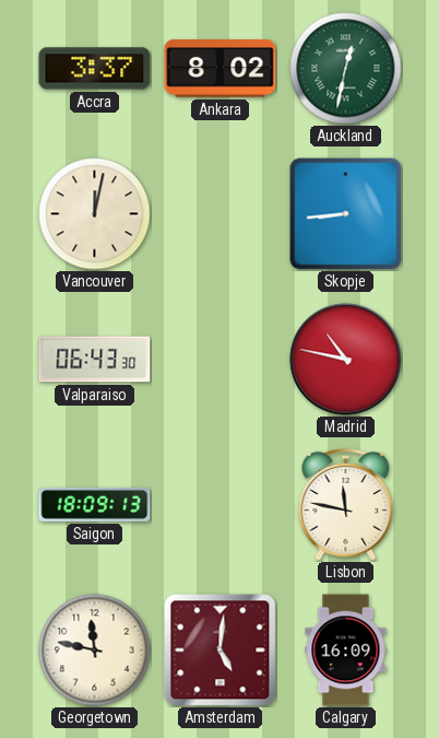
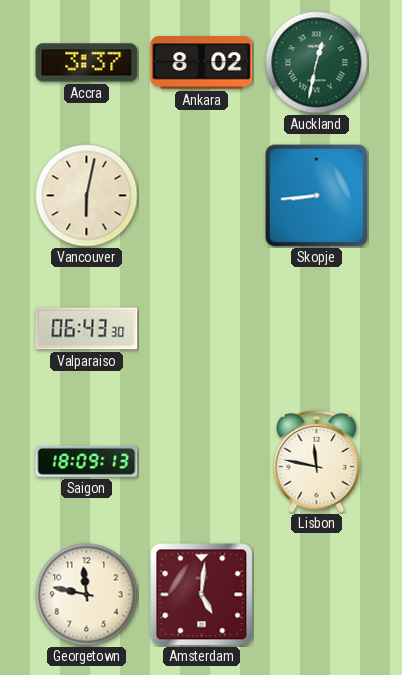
Vancouver: 12:02 -> 6:02 (87, 196)
Madrid: 10:47 -> none (346, 360)
Calgary: 16:09 -> none (346, 651)
